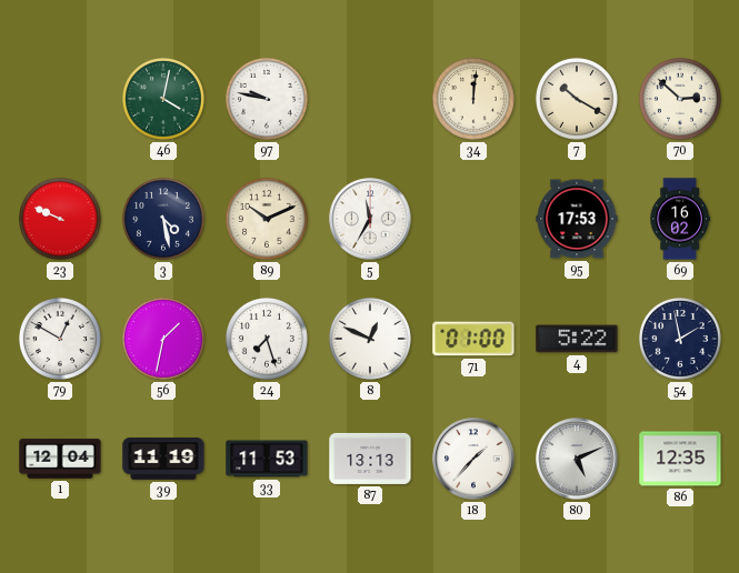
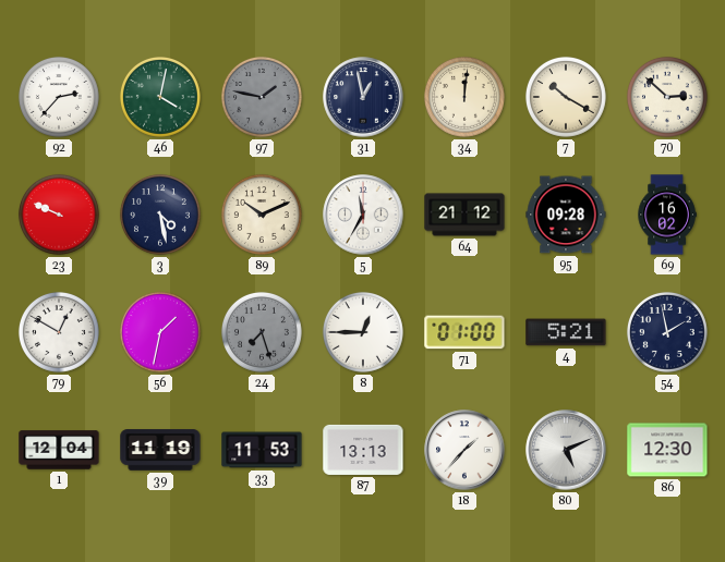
92: none -> 2:37 (59, 97)
97: 9:47 -> 1:47 (262, 97)
97 dial: white -> grey (262, 97)
31: none -> 12:58 (363, 97)
64: none -> 21:12 (464, 215)
95: 17:53 -> 09:28 (566, 215)
24 dial: white -> grey (262, 332)
8: 12:49 -> 12:45 (363, 332)
4: 5:22 -> 5:21 (566, 332)
86: 12:35 -> 12:30 (667, 450)
